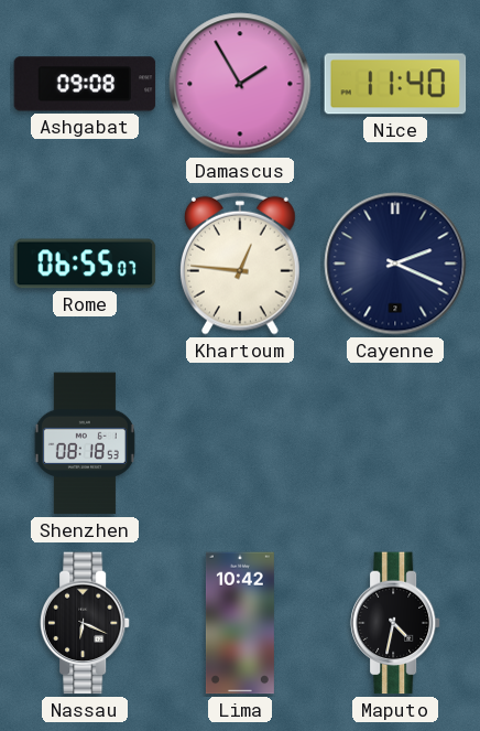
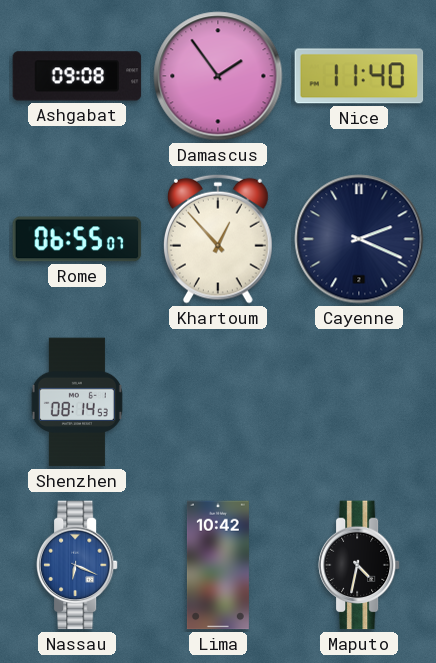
Damascus: 1:55 -> 1:54 (218, 76)
Khartoum: 12:46 -> 12:53 (218, 239)
Shenzhen: 08:18 -> 08:14 (77, 402)
Nassau dial: black -> blue (77, 565)
